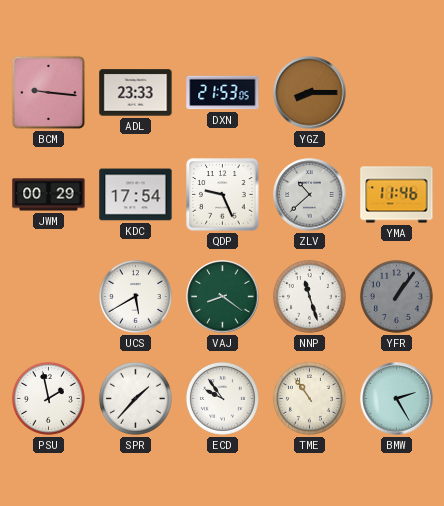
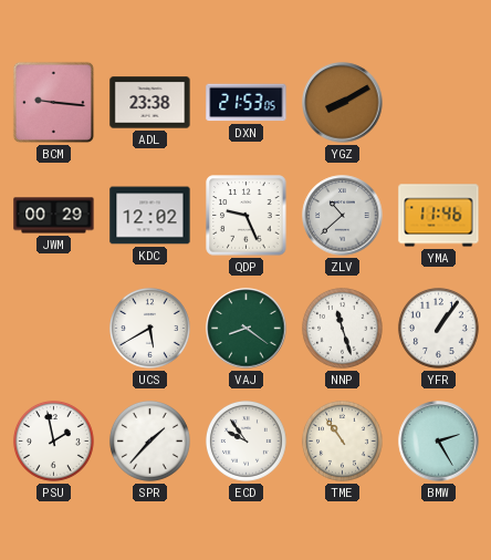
ADL: 23:33 -> 23:38 (150, 103)
YGZ: 8:15 -> 8:10 (343, 103)
KDC: 17:54 -> 12:02 (150, 216)
YFR dial: grey -> white (438, 328)
